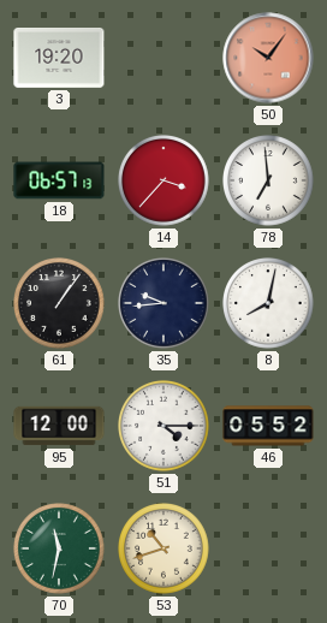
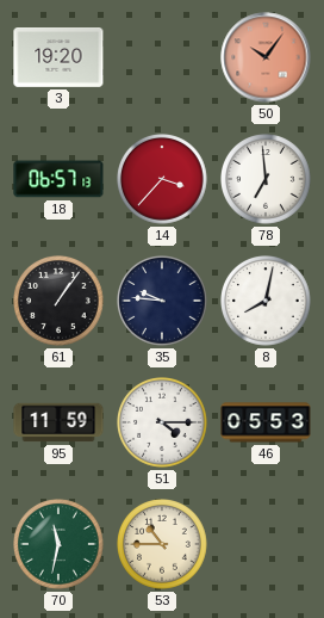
35: 9:44 -> 9:46 (163, 302)
95: 12:00 -> 11:59 (58, 422)
46: 05:52 -> 05:53 (266, 422)
53: 10:42 -> 10:45 (163, 545)
